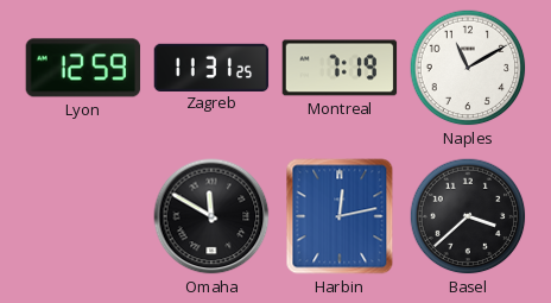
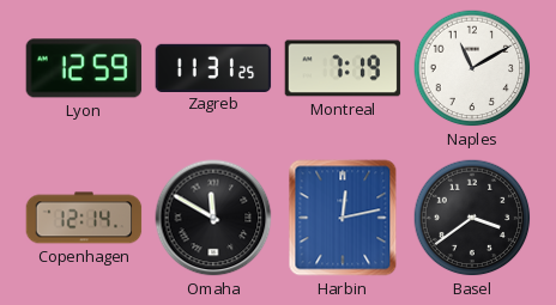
Copenhagen: none -> 12:14 (84, 218)
Basel: 3:38 -> 3:39 (472, 218)
